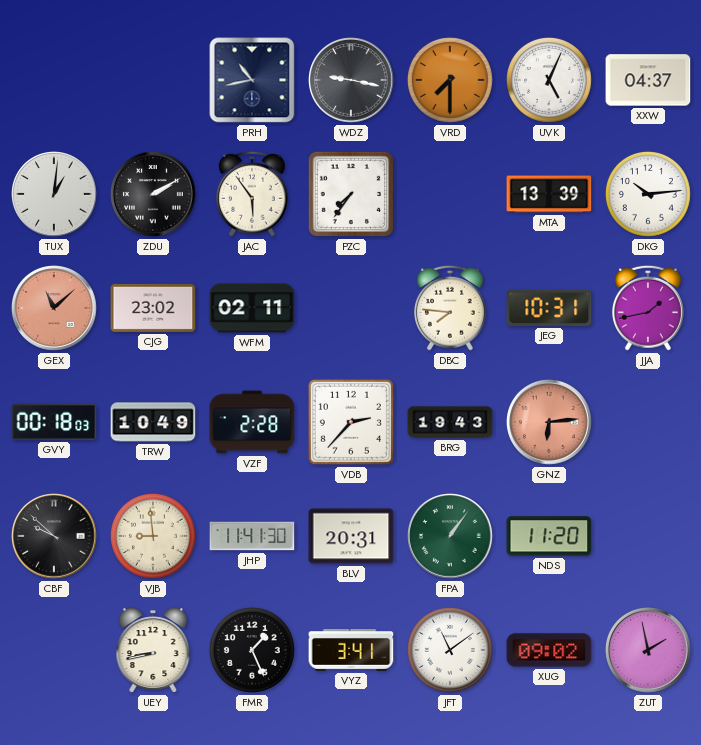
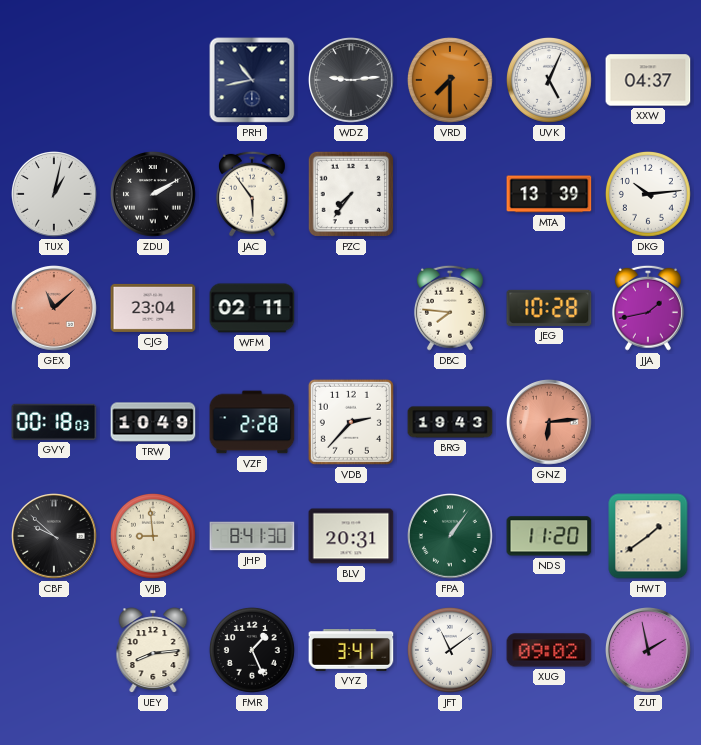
WDZ: 9:17 -> 9:14 (352, 81)
TUX: 1:01 -> 1:02 (55, 195)
CJG: 23:02 -> 23:04 (153, 308)
JEG: 10:31 -> 10:28 (549, 308)
JHP: 11:41 -> 8:41 (252, 536)
HWT: none -> 1:39 (648, 536)
UEY: 8:43 -> 8:14 (153, 650)
